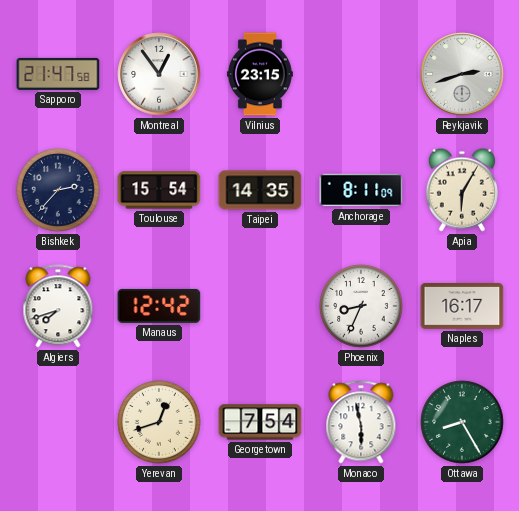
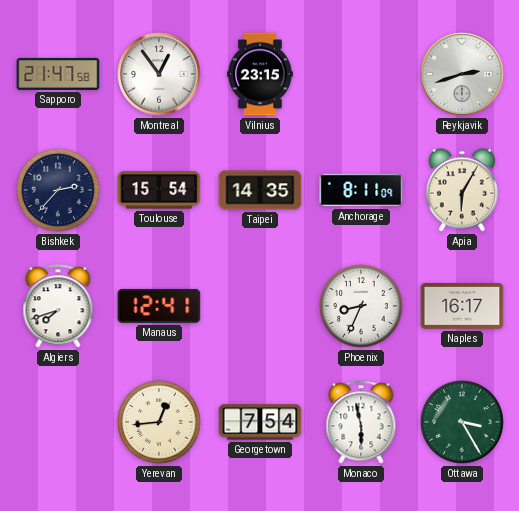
Manaus: 12:42 -> 12:41 (159, 306)
Yerevan: 12:42 -> 12:44 (159, 422)
Ottawa: 8:25 -> 3:25 (462, 422)
